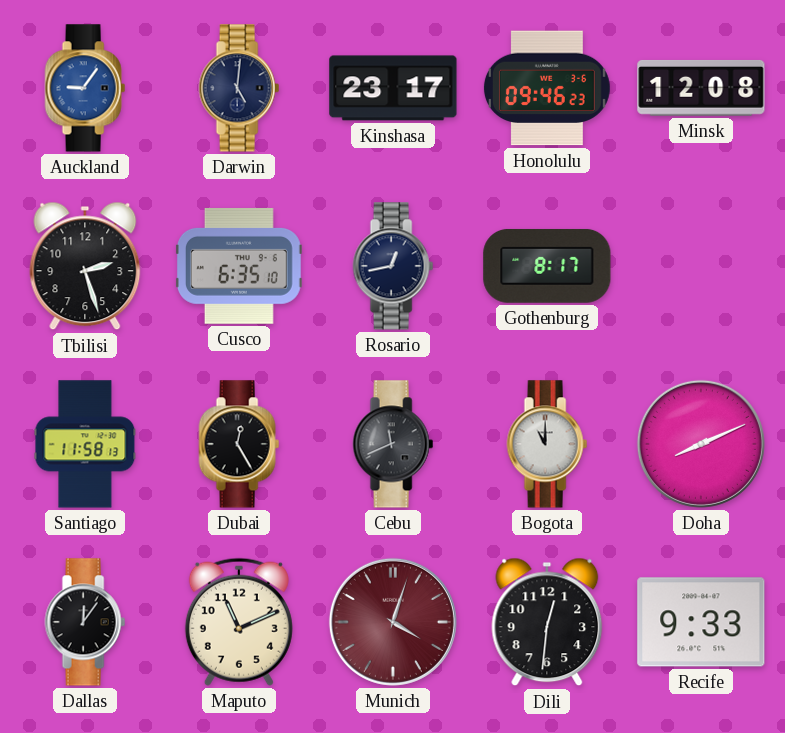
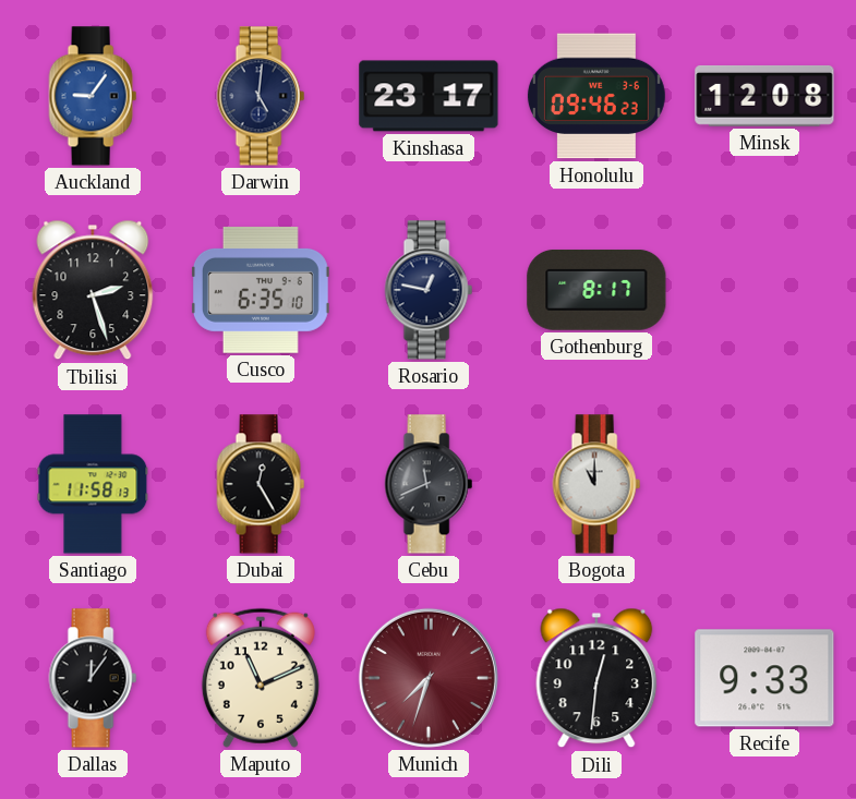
Rosario: 12:43 -> 12:47 (429, 290)
Doha: 8:11 -> none (701, 444)
Munich: 4:03 -> 7:33 (429, 678)
